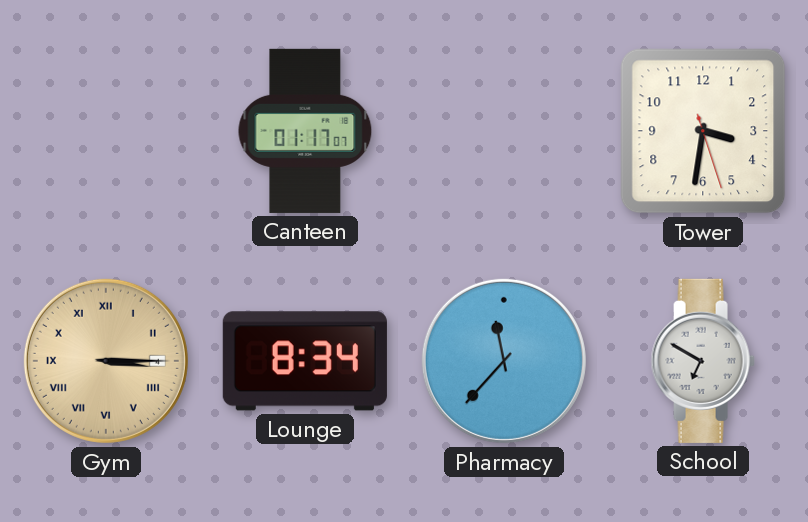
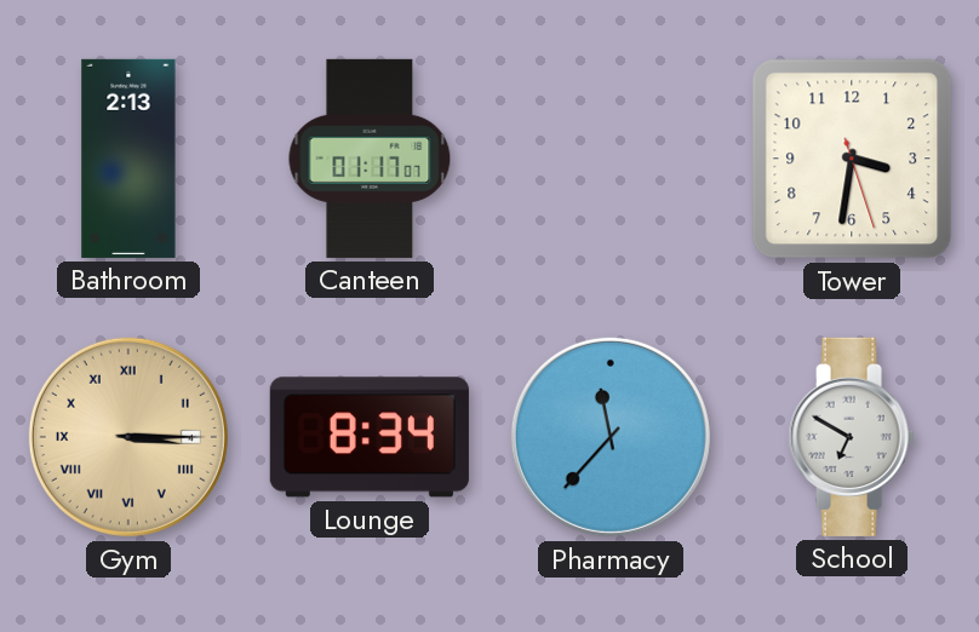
Bathroom: none -> 2:13 (128, 159)
